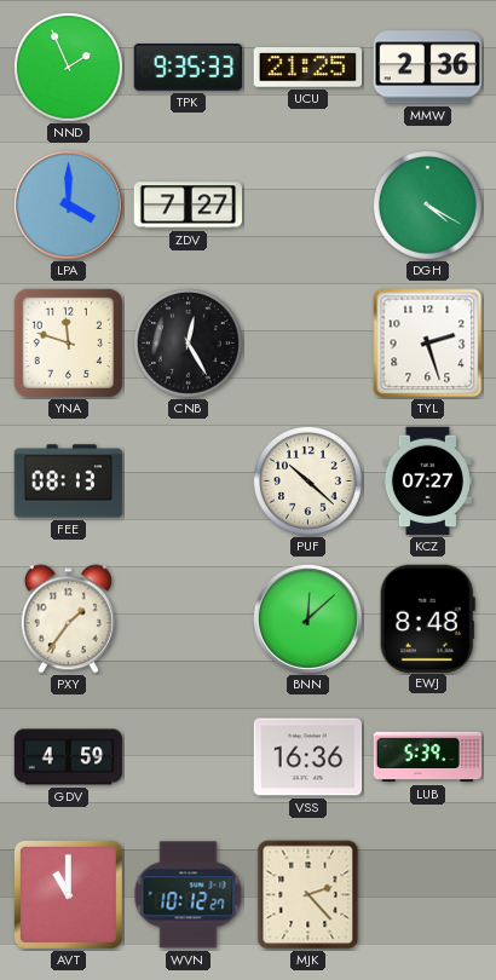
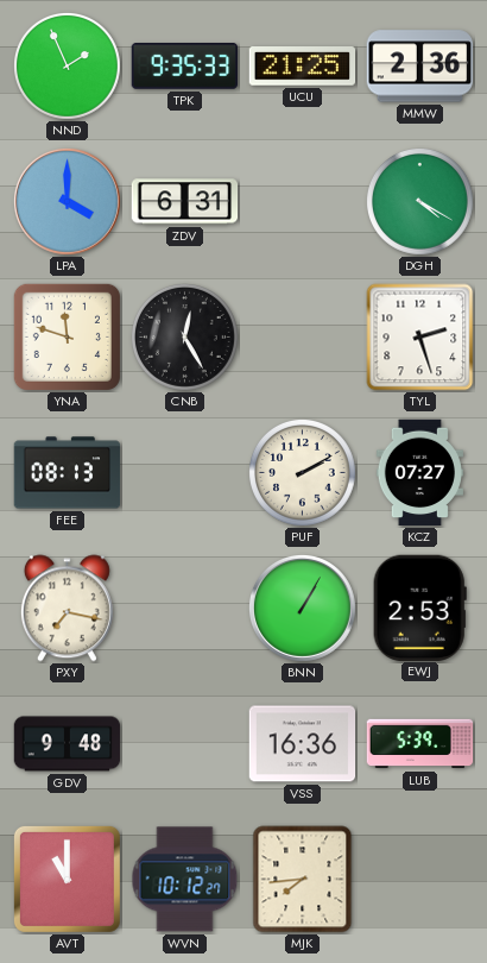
ZDV: 7:27 -> 6:31 (185, 202)
PUF: 10:22 -> 2:10 (303, 473)
PXY: 1:36 -> 7:17 (67, 609)
BNN: 12:08 -> 1:05 (302, 608)
EWJ: 8:48 -> 2:53 (419, 608)
GDV: 4:59 -> 9:48 (68, 744)
MJK: 2:23 -> 7:44 (303, 880)
